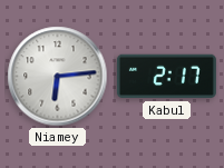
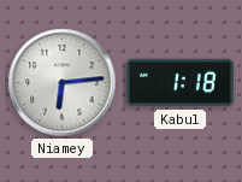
Kabul: 2:17 -> 1:18 (179, 83)
